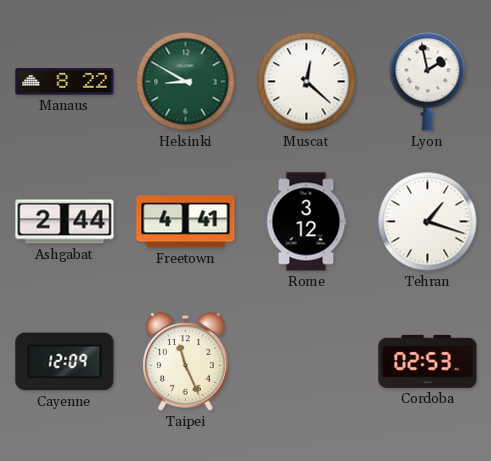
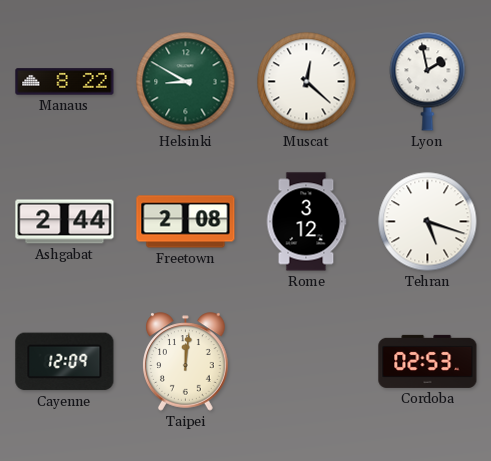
Freetown: 4:41 -> 2:08 (186, 222)
Tehran: 1:18 -> 5:18 (428, 222)
Taipei: 11:26 -> 12:01 (186, 362)
